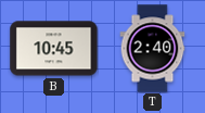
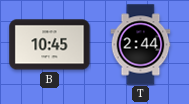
T: 2:40 -> 2:44 (141, 45)
